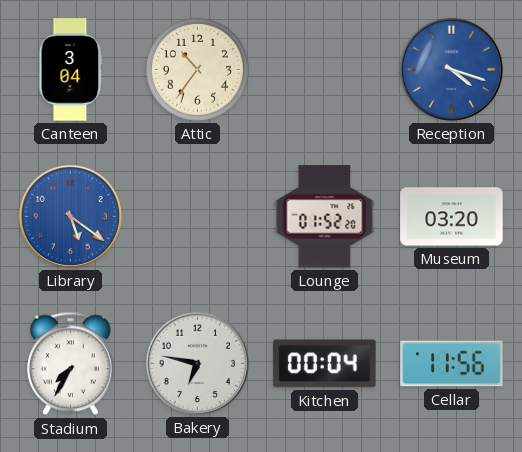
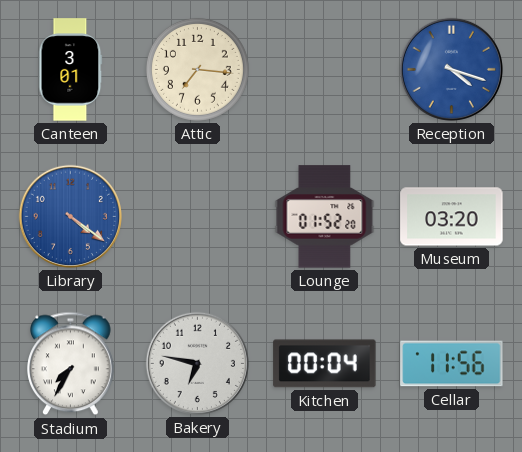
Canteen: 3:04 -> 3:01 (71, 70)
Attic: 10:36 -> 7:16 (197, 69)
Library: 5:21 -> 4:21 (70, 216)
